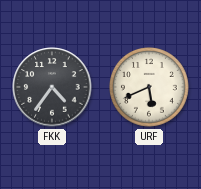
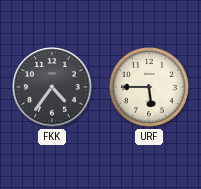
URF: 5:41 -> 5:45 (150, 88)
